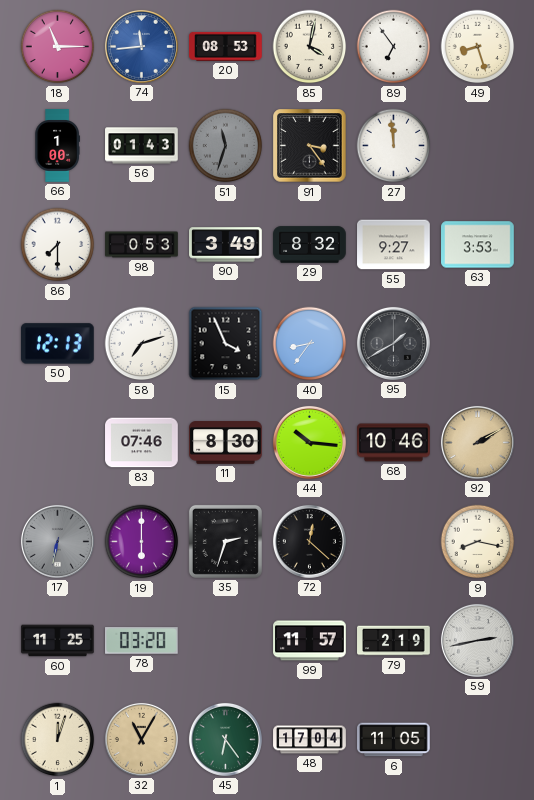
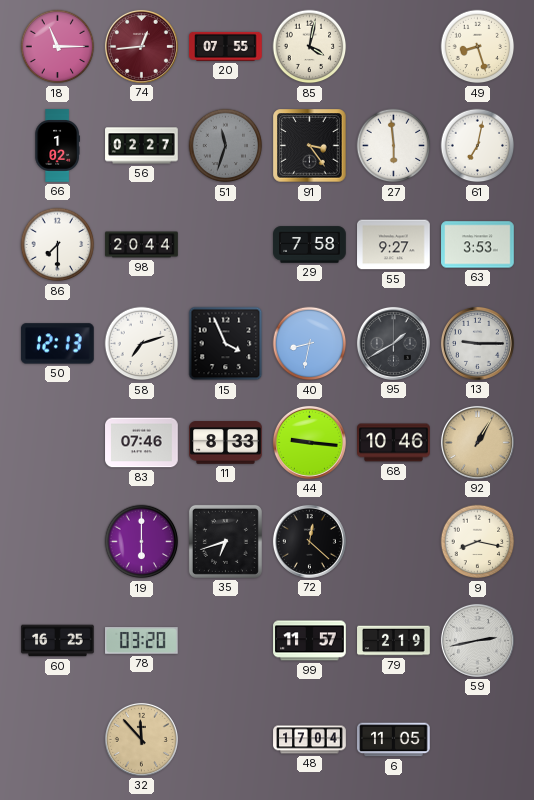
74: 11:44 -> 12:44 (141, 46)
74 dial: blue -> burgundy (141, 46)
20: 08:53 -> 07:55 (226, 46)
89: 6:54 -> none (394, 47)
66: 1:00 -> 1:02 (57, 146)
56: 01:43 -> 02:27 (142, 146)
27: 11:59 -> 5:59 (394, 146)
61: none -> 7:02 (478, 146)
98: 0:53 -> 20:44 (142, 245)
90: 3:49 -> none (226, 245)
29: 8:32 -> 7:58 (310, 245)
40: 8:36 -> 8:32 (310, 344)
13: none -> 9:15 (477, 343)
11: 8:30 -> 8:33 (226, 443)
44: 10:16 -> 9:16 (309, 442)
92: 2:10 -> 1:05 (477, 442)
17: 6:32 -> none (57, 541)
35: 2:33 -> 6:42 (225, 541)
60: 11:25 -> 16:25 (58, 641)
1: 12:03 -> none (58, 740)
32: 11:05 -> 11:53 (141, 739)
45: 6:24 -> none (225, 739)
